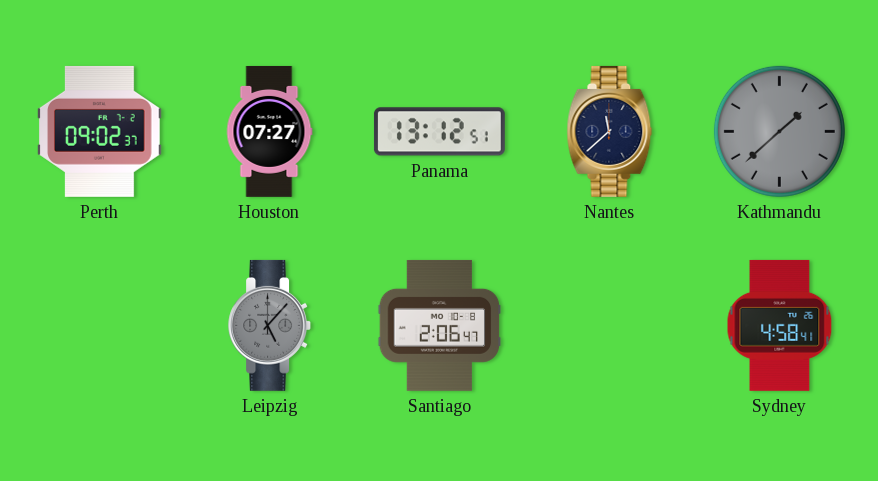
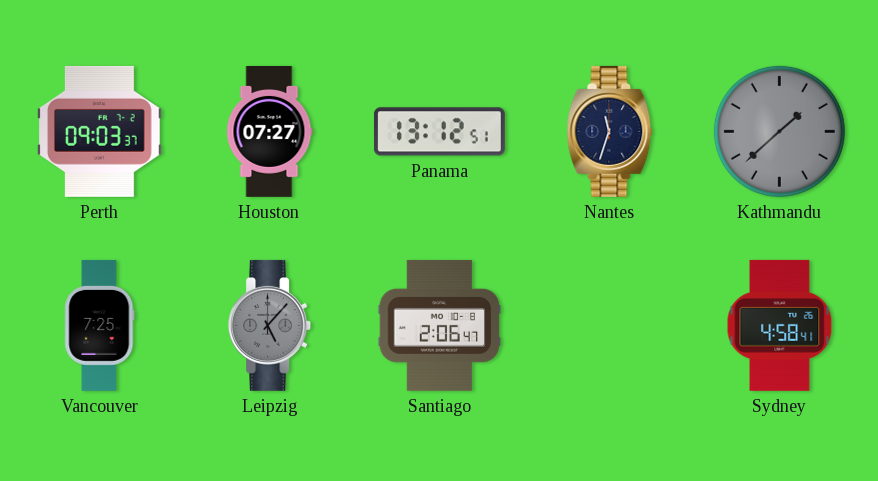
Perth: 09:02 -> 09:03 (100, 131)
Nantes: 11:38 -> 11:33 (610, 131)
Vancouver: none -> 7:25 (100, 325)
